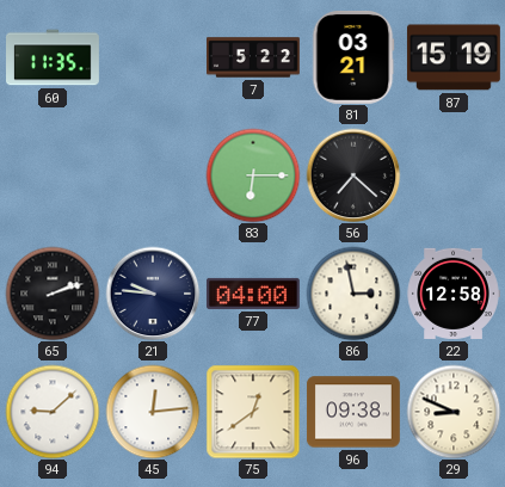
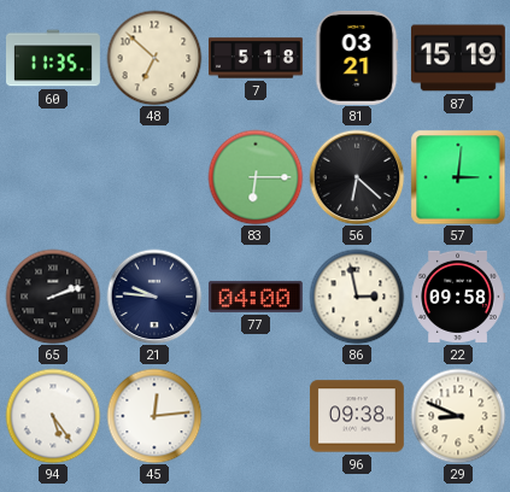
48: none -> 6:52 (154, 58)
7: 5:22 -> 5:18 (257, 58)
56: 7:22 -> 6:22 (357, 177)
57: none -> 3:01 (458, 177)
22: 12:58 -> 09:58 (458, 297)
94: 9:08 -> 5:24 (53, 416)
75: 12:39 -> none (253, 412)
